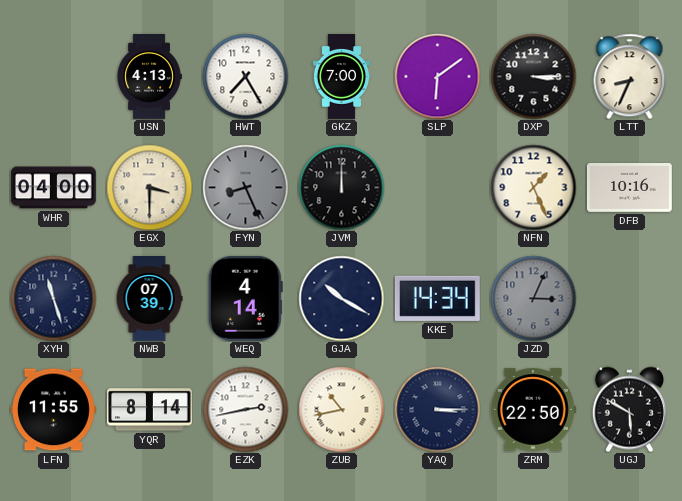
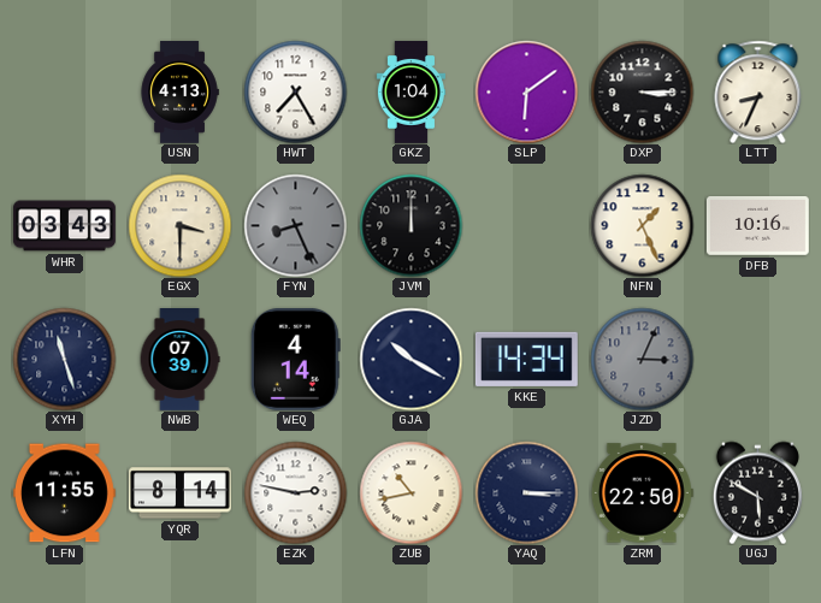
GKZ: 7:00 -> 1:04 (410, 93)
WHR: 04:00 -> 03:43 (64, 226)
EZK: 2:43 -> 2:47 (295, 492)
